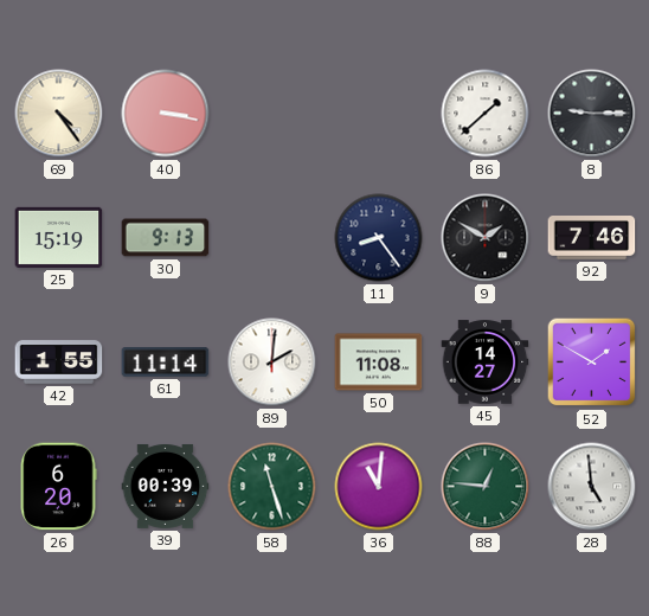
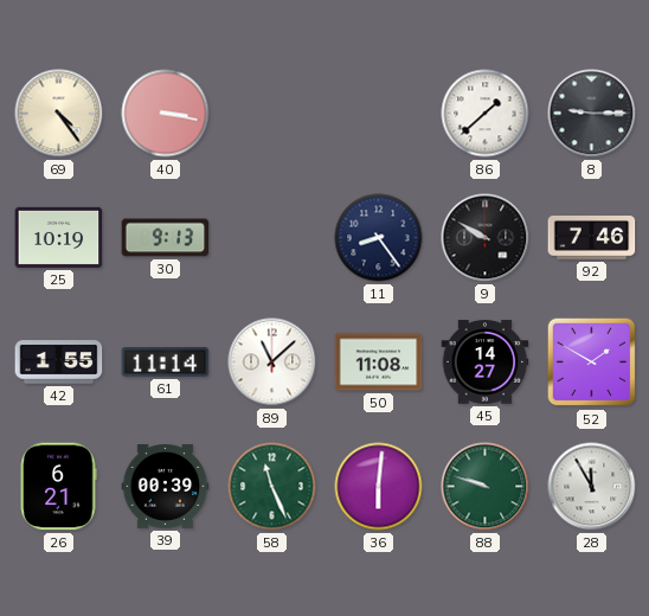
25: 15:19 -> 10:19 (59, 237)
9: 1:50 -> 9:50 (486, 238)
89: 2:01 -> 11:08 (272, 362)
26: 6:20 -> 6:21 (58, 487)
58: 11:27 -> 11:26 (272, 487)
36: 11:01 -> 6:01 (379, 487)
88: 12:46 -> 9:48 (486, 487)
28: 4:59 -> 11:55 (592, 487)
